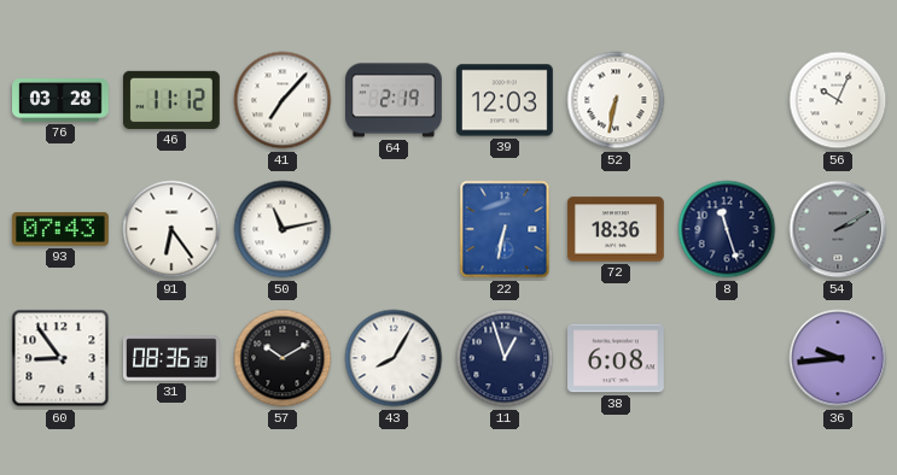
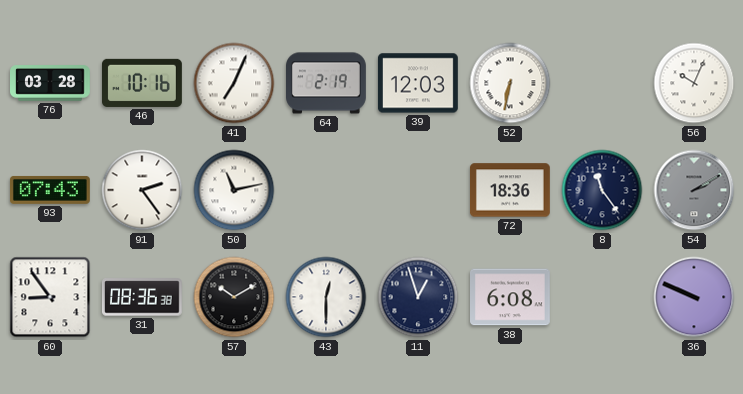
46: 11:12 -> 10:16 (143, 83)
41: 7:07 -> 7:04 (234, 83)
91: 6:24 -> 2:24 (142, 190)
22: 6:32 -> none (505, 229)
8: 11:27 -> 11:24 (602, 190)
43: 8:05 -> 12:30 (326, 297)
36: 9:44 -> 9:49 (694, 297)
